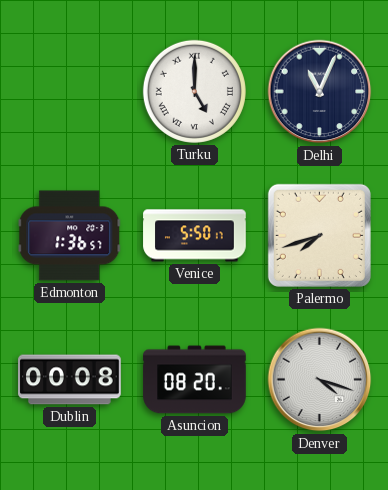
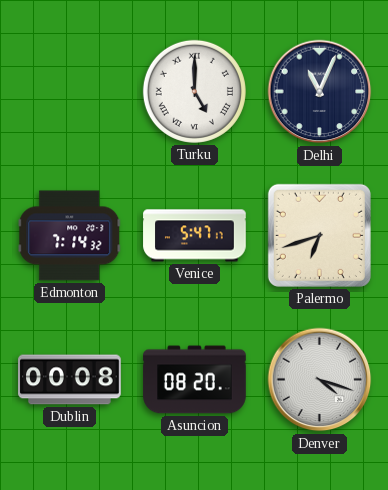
Edmonton: 1:36 -> 7:14 (70, 236)
Venice: 5:50 -> 5:47 (195, 236)
Palermo: 7:42 -> 6:42 (319, 235)
